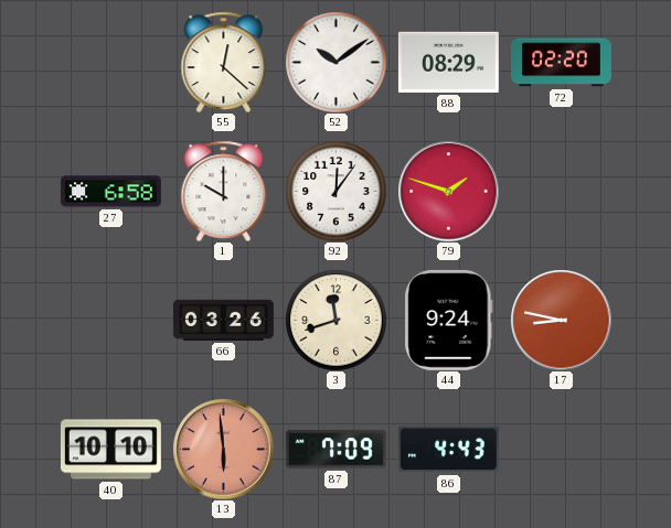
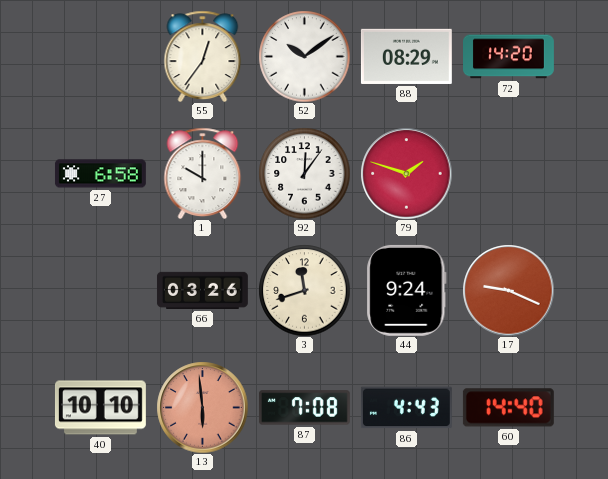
55: 12:22 -> 12:36 (203, 56)
72: 02:20 -> 14:20 (509, 57)
17: 8:47 -> 9:19 (508, 290)
87: 7:09 -> 7:08 (304, 408)
60: none -> 14:40 (508, 408)
